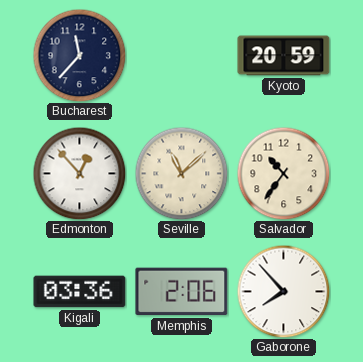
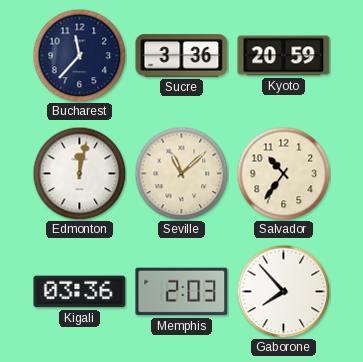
Sucre: none -> 3:36 (182, 56)
Edmonton: 12:53 -> 12:02 (79, 173)
Memphis: 2:06 -> 2:03 (182, 292)
